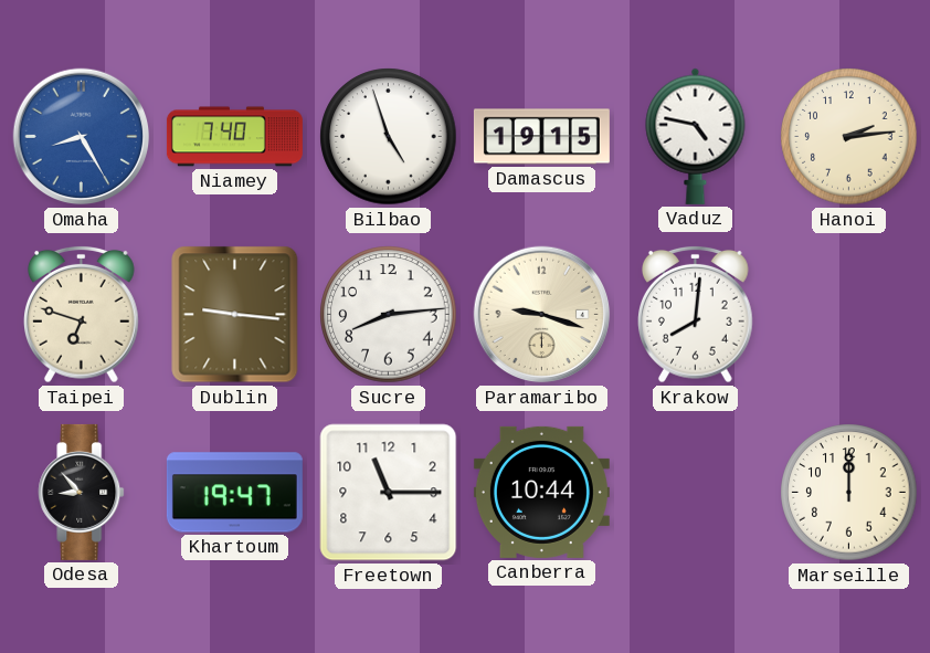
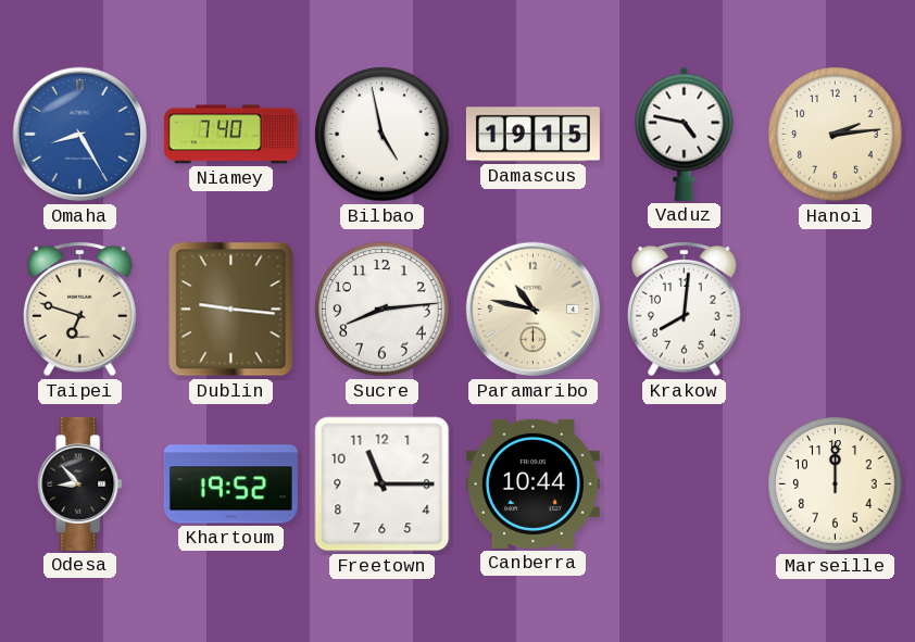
Bilbao: 4:57 -> 4:58 (383, 135)
Paramaribo: 9:18 -> 10:47 (534, 310)
Khartoum: 19:47 -> 19:52 (230, 484)
